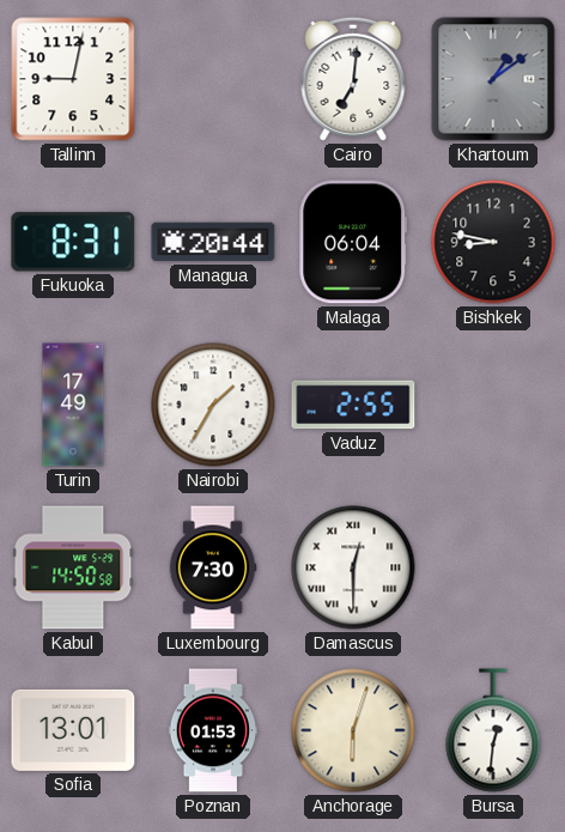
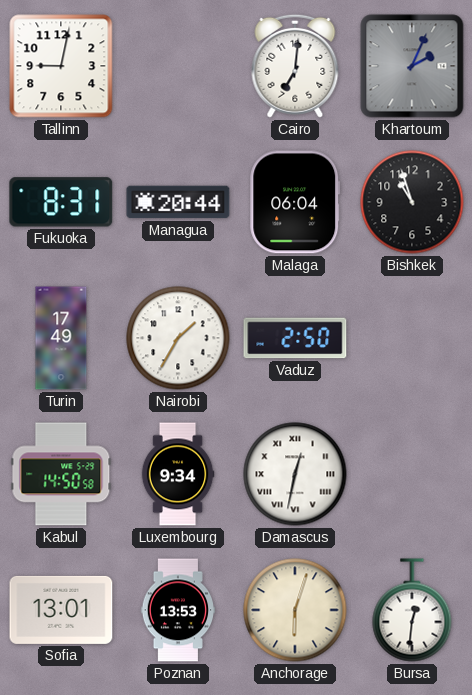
Khartoum: 1:09 -> 2:04 (412, 66)
Bishkek: 8:47 -> 10:57 (412, 202)
Vaduz: 2:55 -> 2:50 (295, 338)
Luxembourg: 7:30 -> 9:34 (178, 474)
Damascus: 12:30 -> 12:32 (295, 474)
Poznan: 01:53 -> 13:53 (177, 610)
